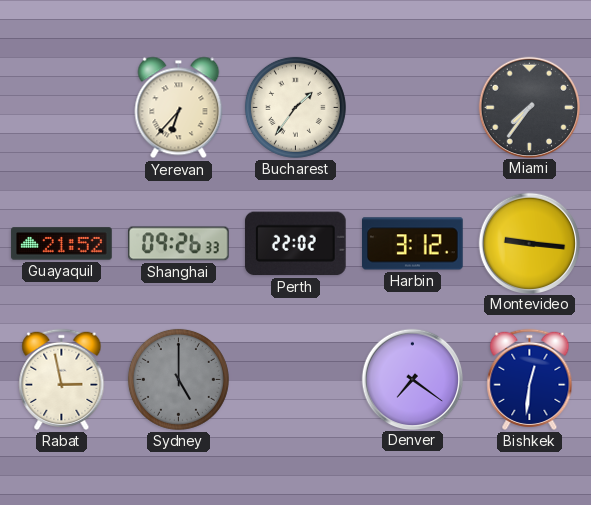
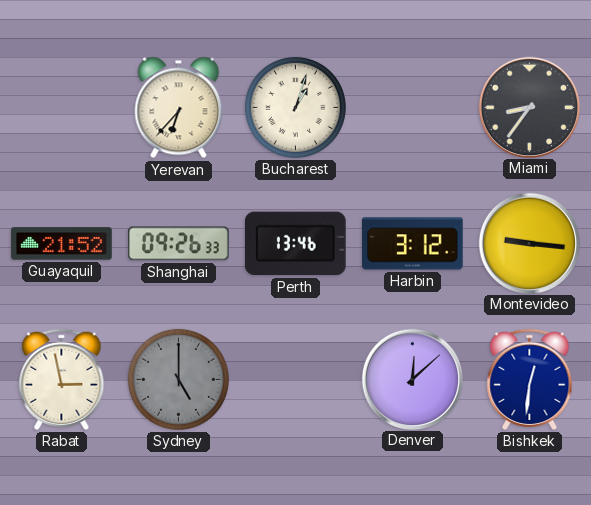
Bucharest: 1:36 -> 1:03 (295, 107)
Miami: 7:36 -> 8:36 (529, 107)
Perth: 22:02 -> 13:46 (295, 244)
Denver: 7:21 -> 12:08 (412, 379)
